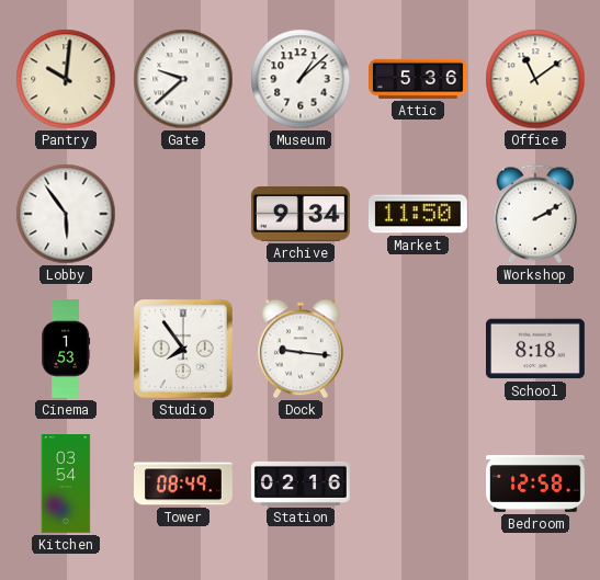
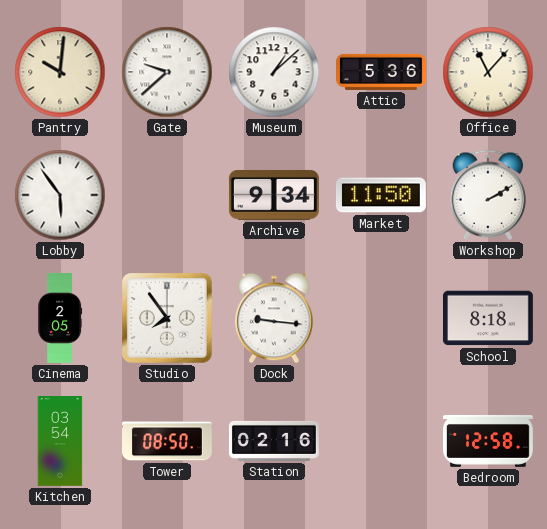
Office: 11:09 -> 11:07 (488, 72)
Cinema: 1:53 -> 2:05 (60, 319)
Tower: 08:49 -> 08:50 (168, 441)
